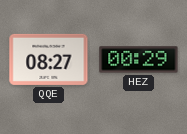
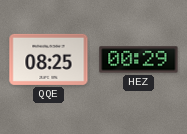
QQE: 08:27 -> 08:25 (49, 59)
